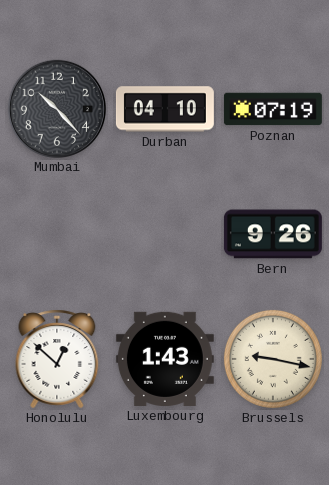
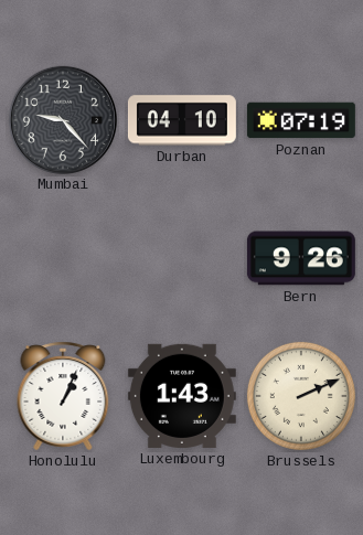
Mumbai: 10:23 -> 9:23 (62, 119)
Honolulu: 12:52 -> 1:04 (63, 396)
Brussels: 9:17 -> 2:11 (301, 396)
